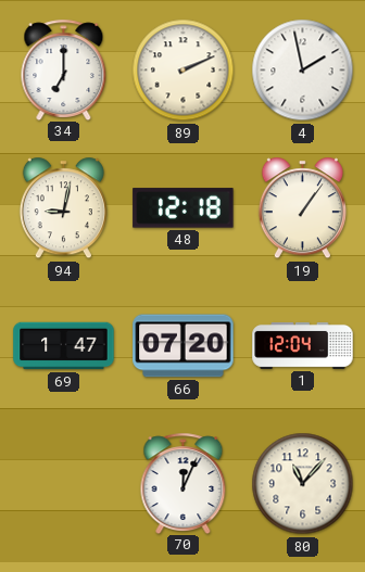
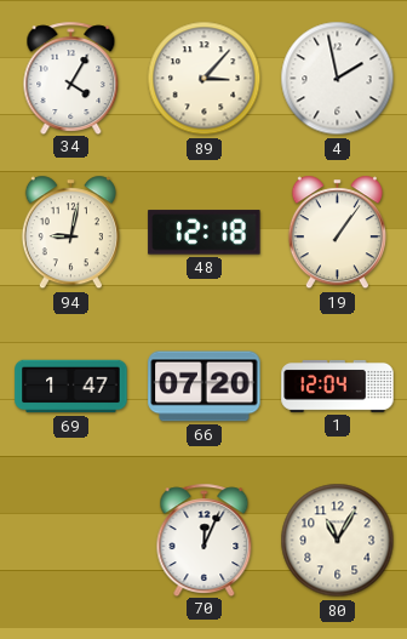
34: 7:00 -> 4:05 (71, 78)
89: 2:11 -> 3:07 (205, 79)
80: 11:07 -> 11:05 (338, 541)
